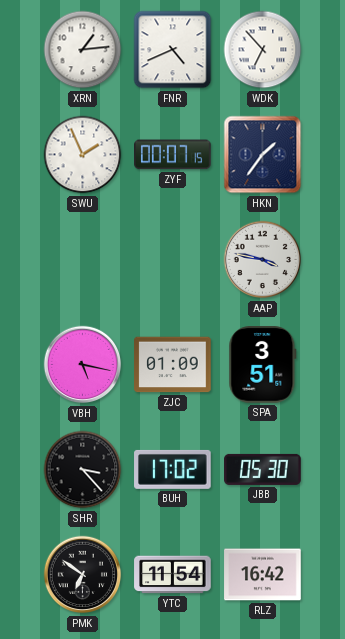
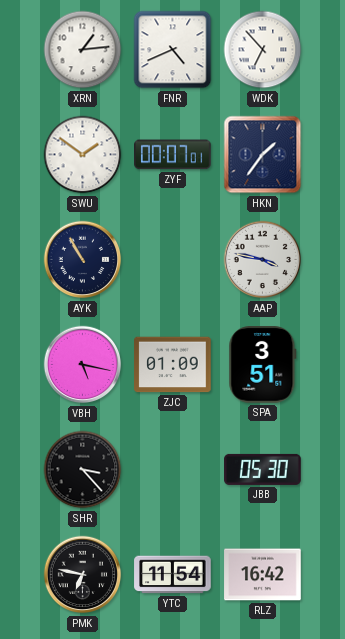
SWU: 1:56 -> 1:51 (83, 155)
ZYF: 00:07:15 -> 00:07:01 (173, 155)
AYK: none -> 10:55 (83, 260)
BUH: 17:02 -> none (173, 469)
PMK: 6:51 -> 6:47 (83, 575)
